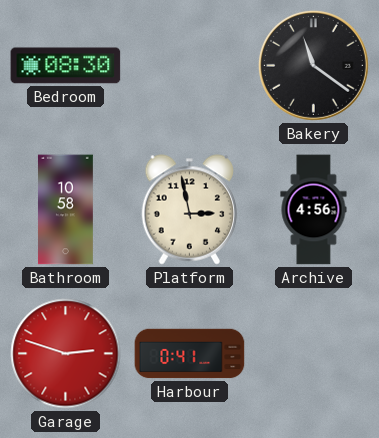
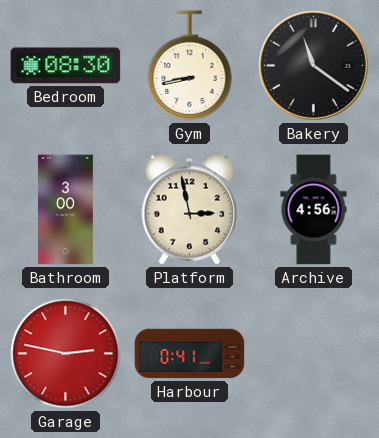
Gym: none -> 8:43 (190, 66)
Bathroom: 10:58 -> 3:00 (65, 210)
Garage: 2:48 -> 2:47 (66, 354)
